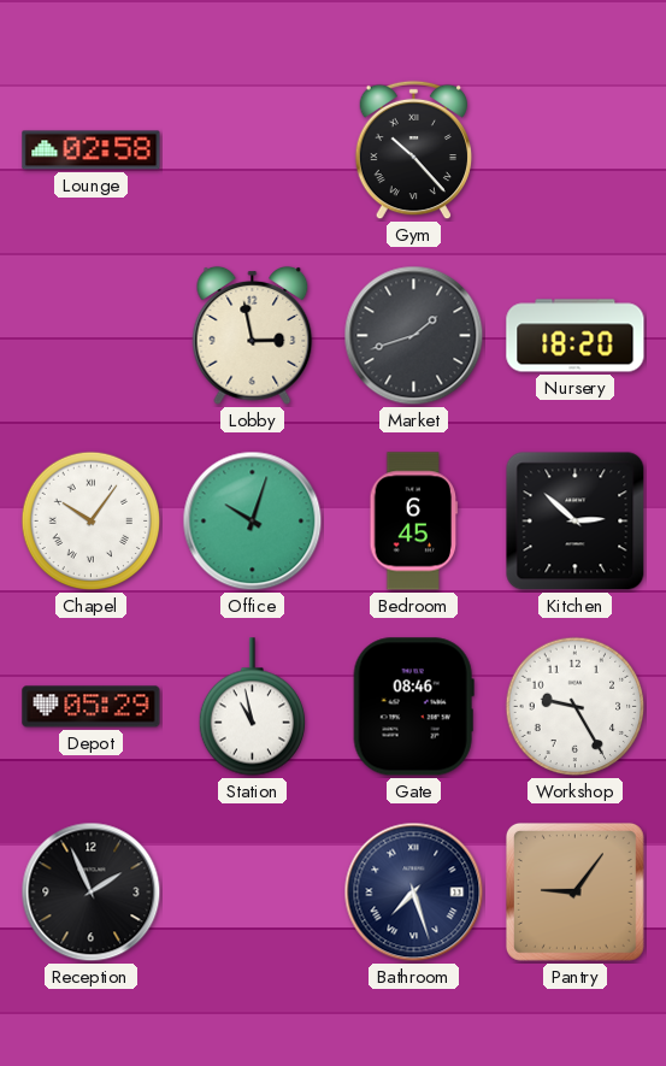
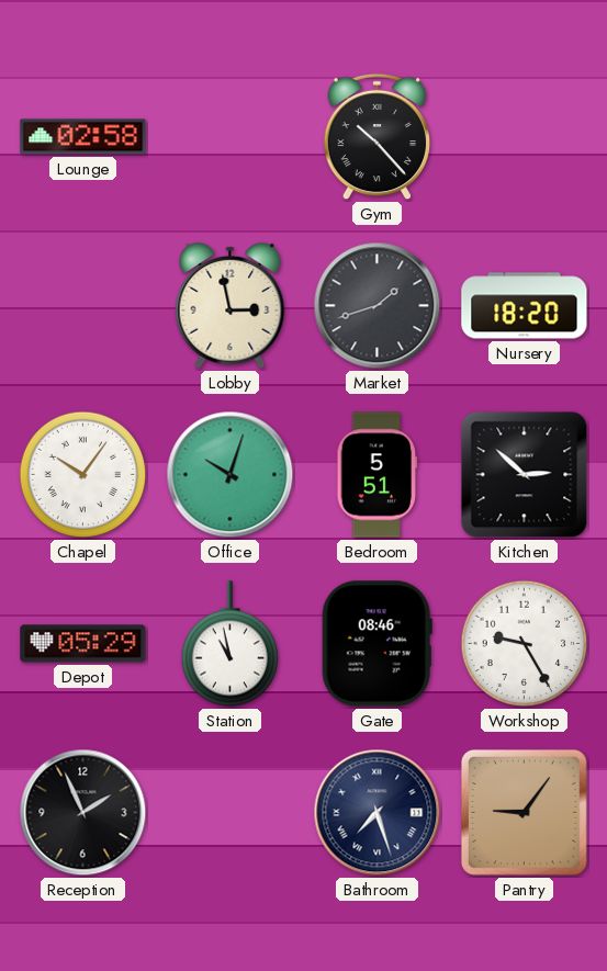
Bedroom: 6:45 -> 5:51 (378, 475)
